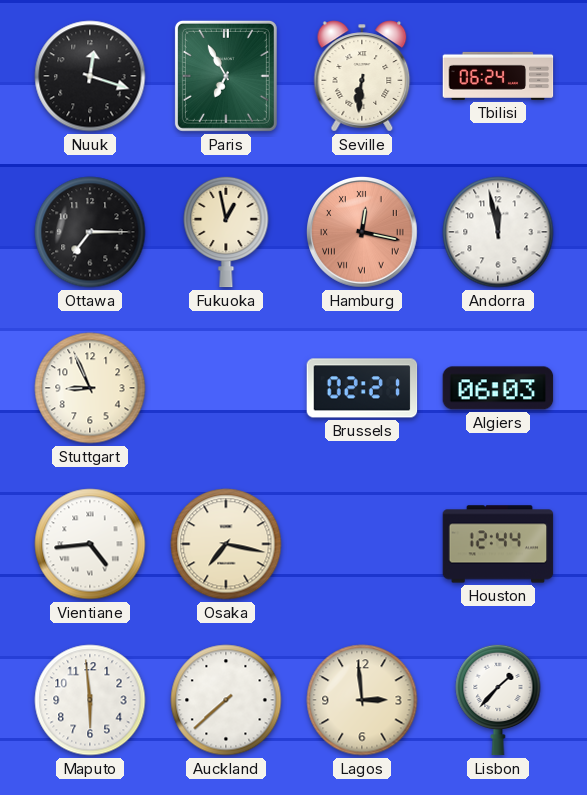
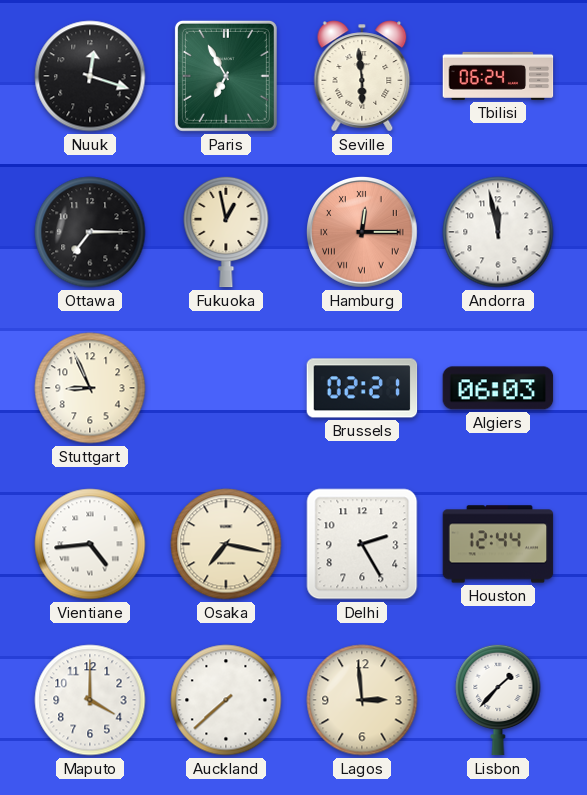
Seville: 6:31 -> 5:59 (362, 76)
Hamburg: 12:17 -> 12:15 (363, 233)
Delhi: none -> 2:25 (362, 544)
Maputo: 5:59 -> 4:00 (90, 700)
